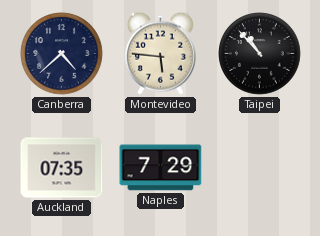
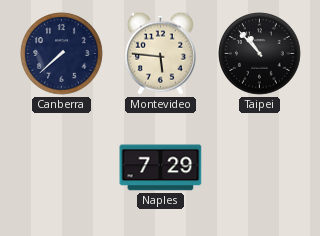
Canberra: 4:38 -> 7:38 (62, 54)
Auckland: 07:35 -> none (62, 168)
